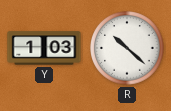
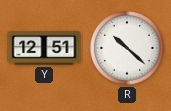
Y: 1:03 -> 12:51 (44, 48)
